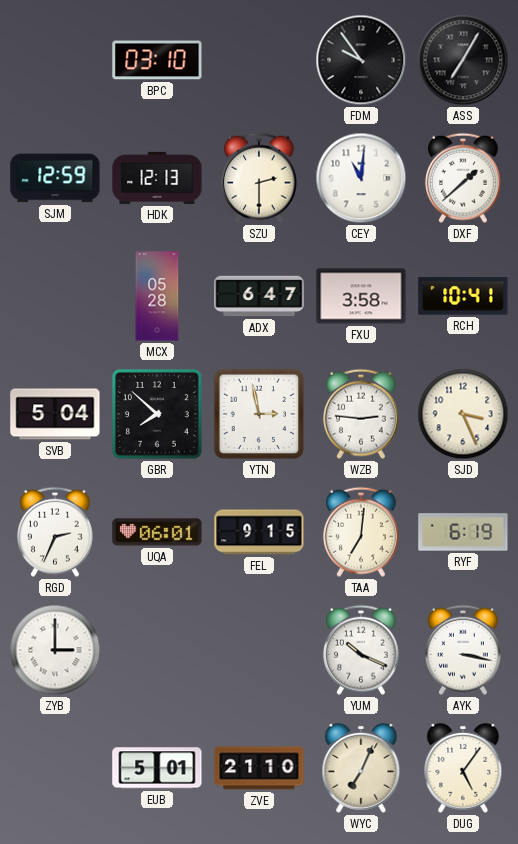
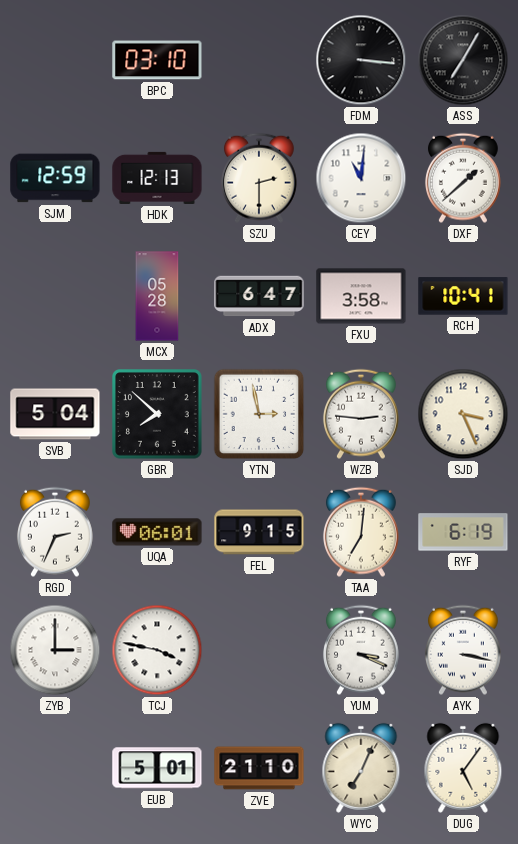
FDM: 9:54 -> 3:16 (361, 60)
TCJ: none -> 3:47 (157, 650)
YUM: 10:19 -> 3:19 (361, 650)
